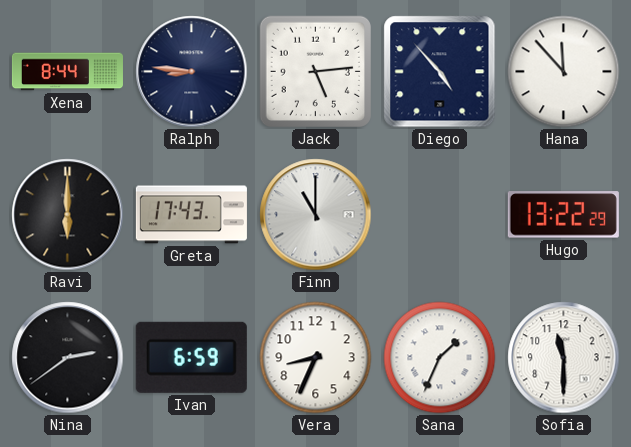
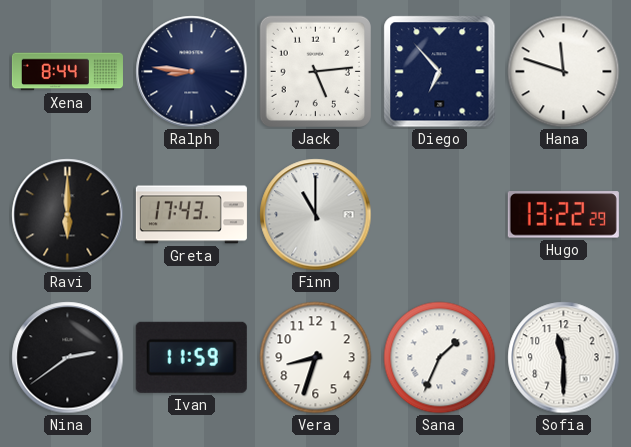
Diego: 4:53 -> 6:53 (440, 72)
Hana: 11:53 -> 11:48 (564, 72)
Ivan: 6:59 -> 11:59 (191, 357)
Vera: 8:34 -> 8:33 (316, 358)
